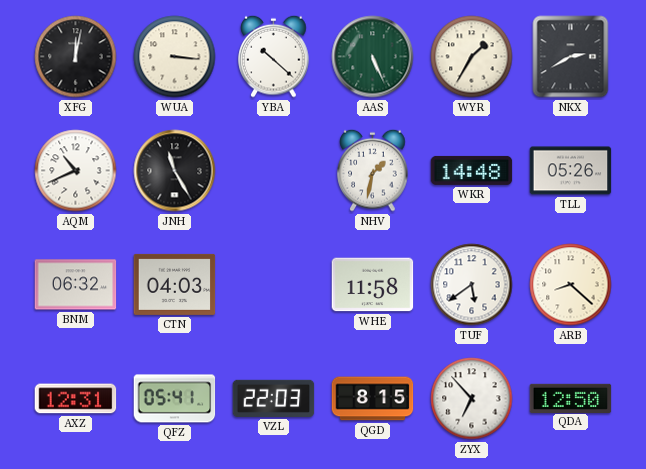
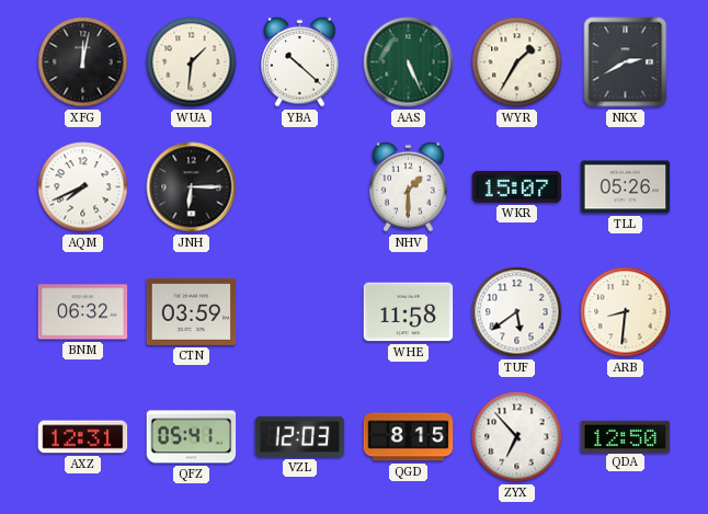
WUA: 3:16 -> 1:31 (192, 62)
AQM: 10:41 -> 7:41 (83, 187)
JNH: 11:25 -> 6:15 (192, 187)
NHV: 1:32 -> 1:30 (409, 186)
WKR: 14:48 -> 15:07 (517, 186)
CTN: 04:03 -> 03:59 (192, 311)
ARB: 8:22 -> 8:31 (626, 312)
VZL: 22:03 -> 12:03 (300, 436)
